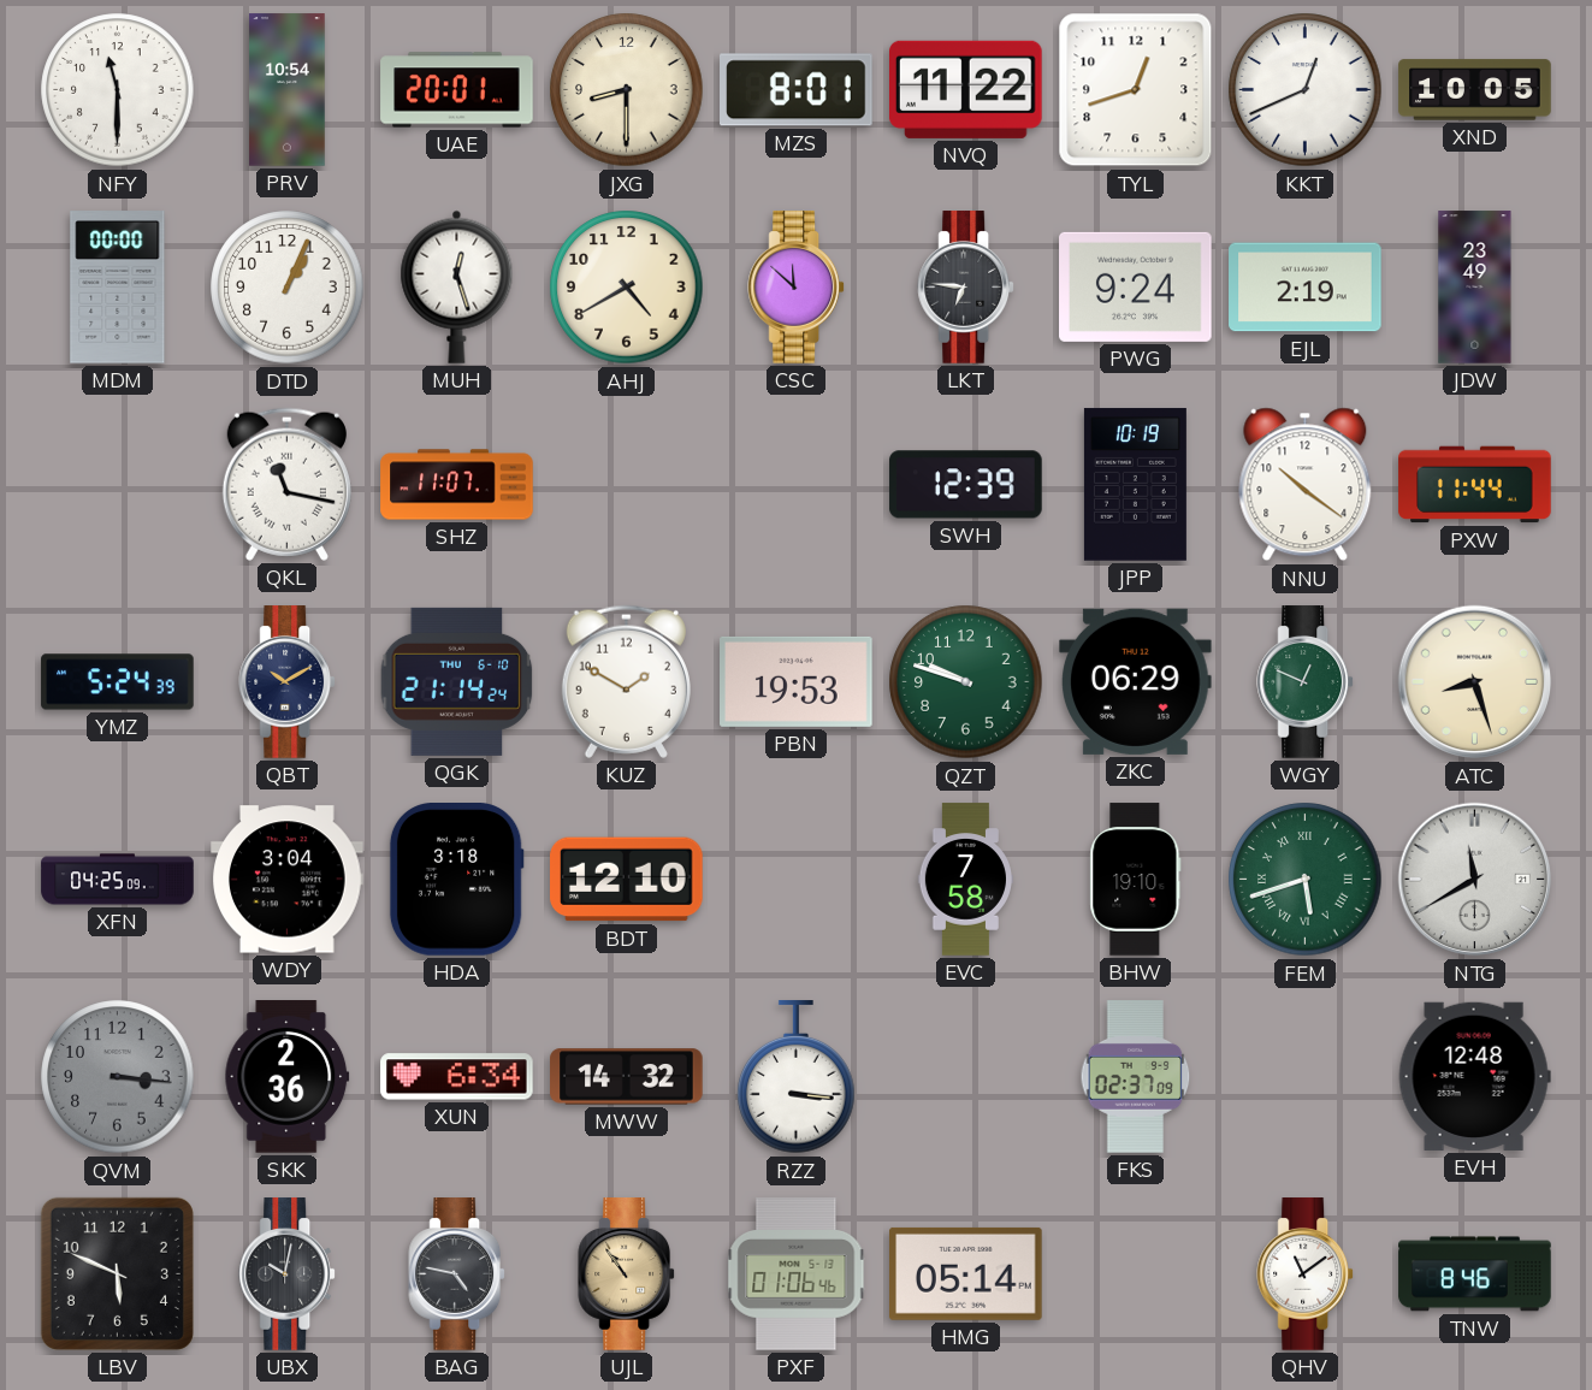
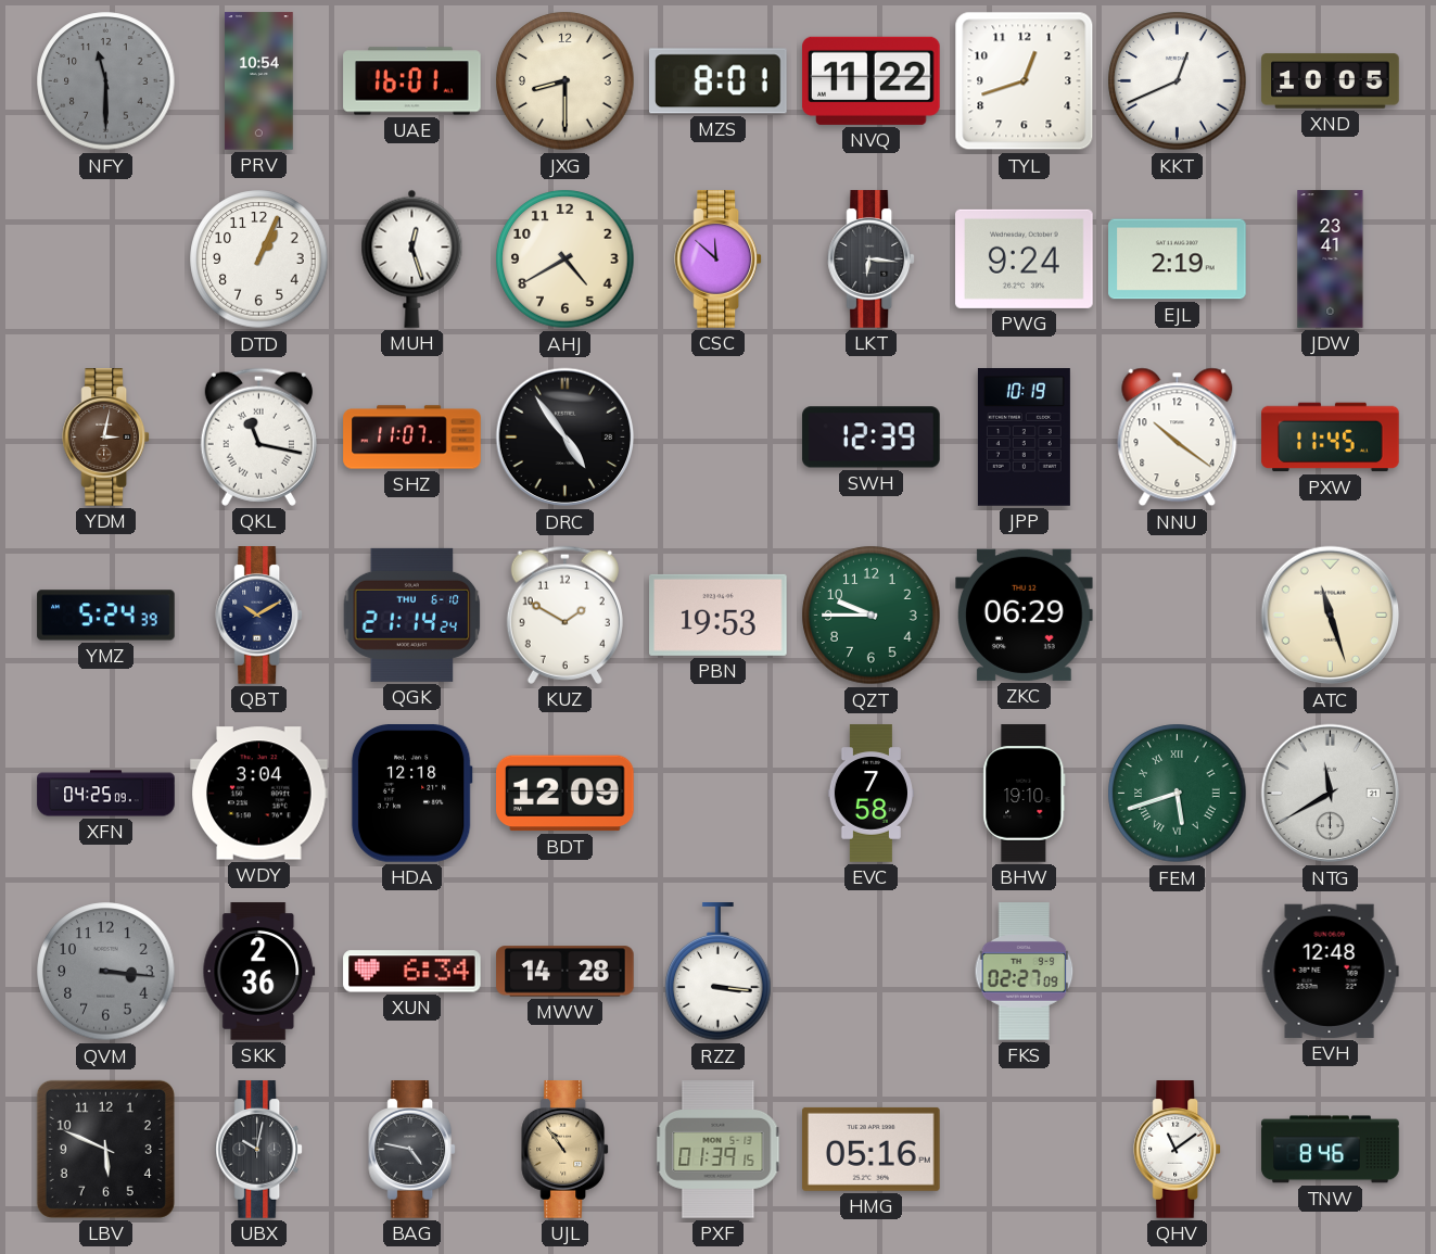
NFY dial: white -> grey (106, 81)
UAE: 20:01 -> 16:01 (412, 81)
MDM: 00:00 -> none (118, 288)
LKT: 6:46 -> 6:16 (872, 259)
JDW: 23:49 -> 23:41 (1331, 259)
YDM: none -> 3:02 (106, 438)
DRC: none -> 4:54 (565, 438)
PXW: 11:44 -> 11:45 (1331, 438)
QZT: 9:48 -> 9:45 (872, 616)
WGY: 12:49 -> none (1306, 682)
ATC: 8:27 -> 11:27 (1331, 616)
HDA: 3:18 -> 12:18 (411, 794)
BDT: 12:10 -> 12:09 (565, 794)
MWW: 14:32 -> 14:28 (565, 972)
FKS: 02:37 -> 02:27 (1025, 972)
PXF: 01:06 -> 01:39 (719, 1150)
HMG: 05:14 -> 05:16 (872, 1149)
